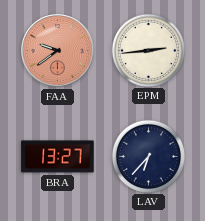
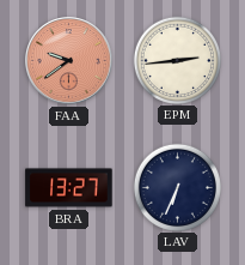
LAV: 6:37 -> 6:34 (177, 187)
